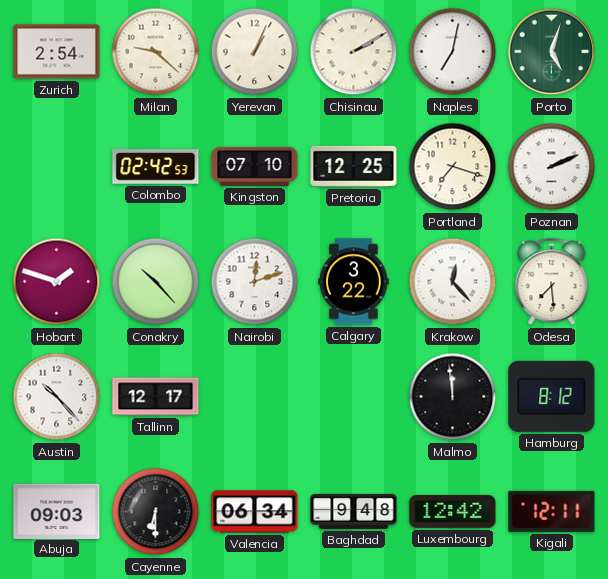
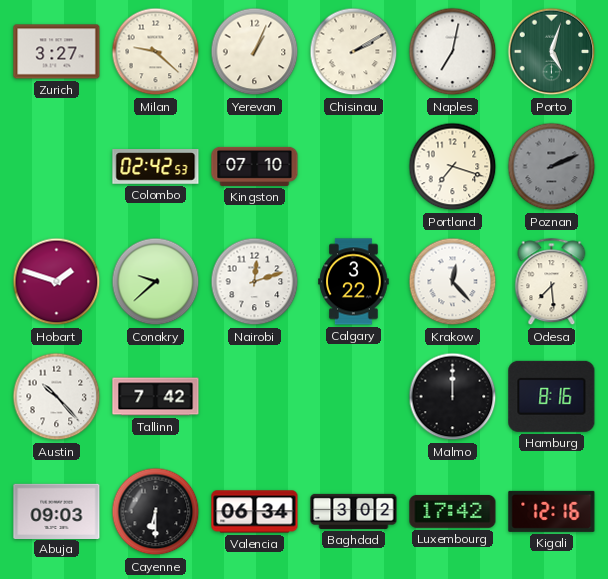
Zurich: 2:54 -> 3:27 (57, 52)
Pretoria: 12:25 -> none (354, 166)
Poznan dial: white -> grey (552, 167)
Conakry: 10:23 -> 9:38 (156, 282)
Tallinn: 12:17 -> 7:42 (156, 397)
Malmo: 11:59 -> 12:00 (453, 397)
Hamburg: 8:12 -> 8:16 (552, 396)
Baghdad: 9:48 -> 3:02 (354, 511)
Luxembourg: 12:42 -> 17:42 (453, 511)
Kigali: 12:11 -> 12:16 (552, 511)
